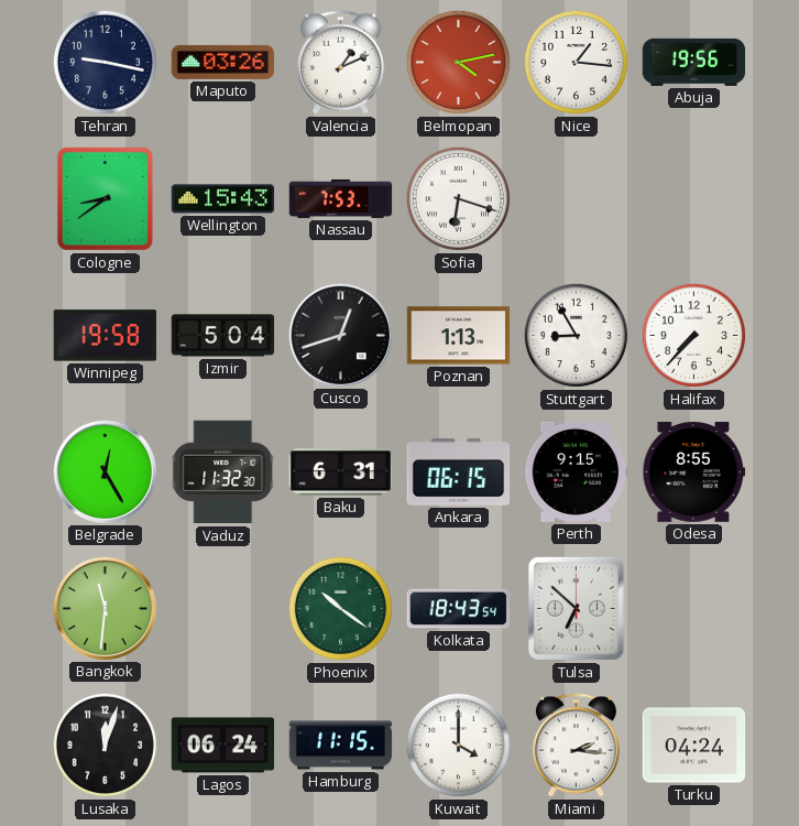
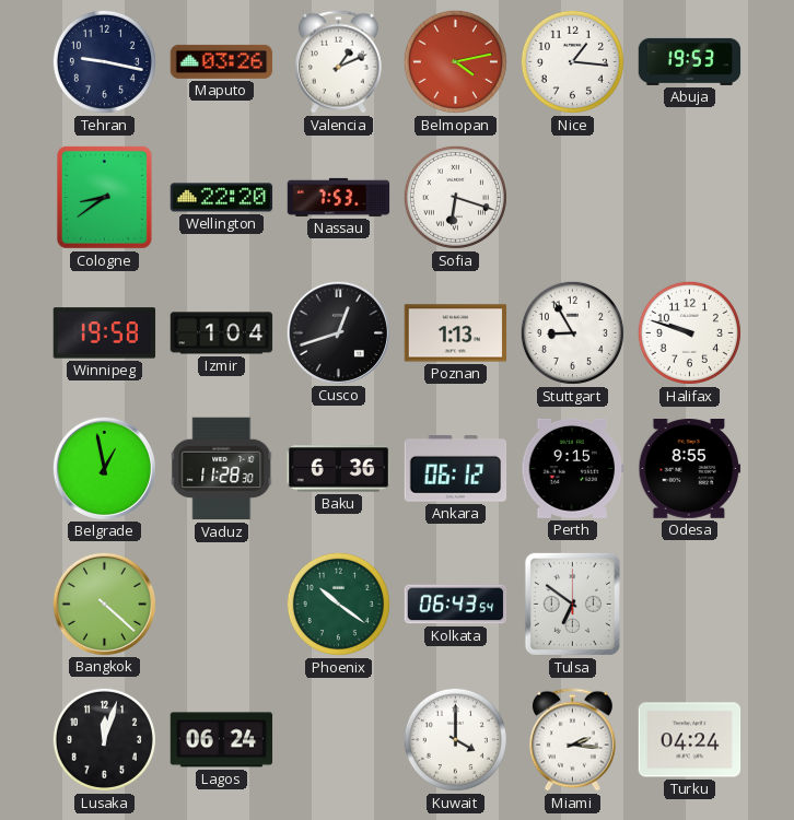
Abuja: 19:56 -> 19:53 (690, 61)
Wellington: 15:43 -> 22:20 (222, 198)
Izmir: 5:04 -> 1:04 (222, 333)
Halifax: 7:37 -> 9:48 (689, 332)
Belgrade: 12:25 -> 12:58 (104, 468)
Vaduz: 11:32 -> 11:28 (222, 469)
Baku: 6:31 -> 6:36 (339, 469)
Ankara: 06:15 -> 06:12 (456, 469)
Bangkok: 11:31 -> 4:22 (104, 604)
Kolkata: 18:43 -> 06:43 (456, 605)
Tulsa: 6:52 -> 6:51 (572, 604)
Hamburg: 11:15 -> none (341, 746)
